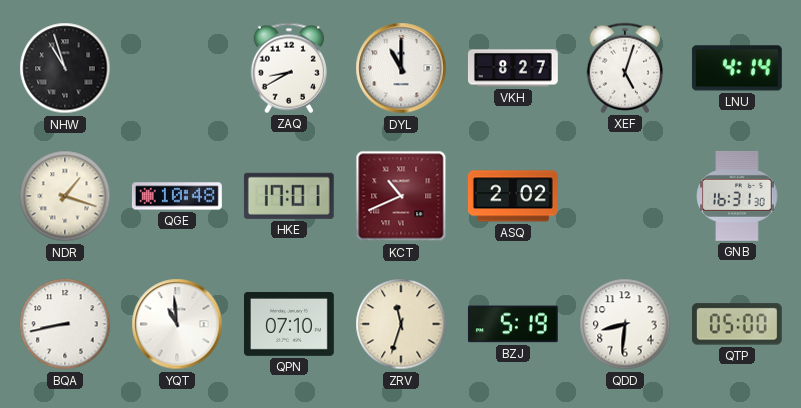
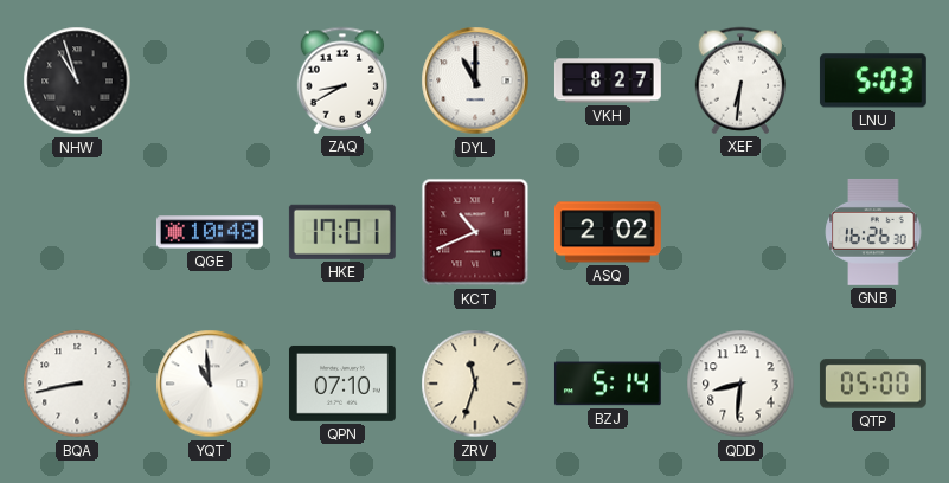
XEF: 5:03 -> 6:31 (740, 80)
LNU: 4:14 -> 5:03 (873, 80)
NDR: 1:18 -> none (65, 196)
GNB: 16:31 -> 16:26 (873, 232)
BZJ: 5:19 -> 5:14 (608, 384)
